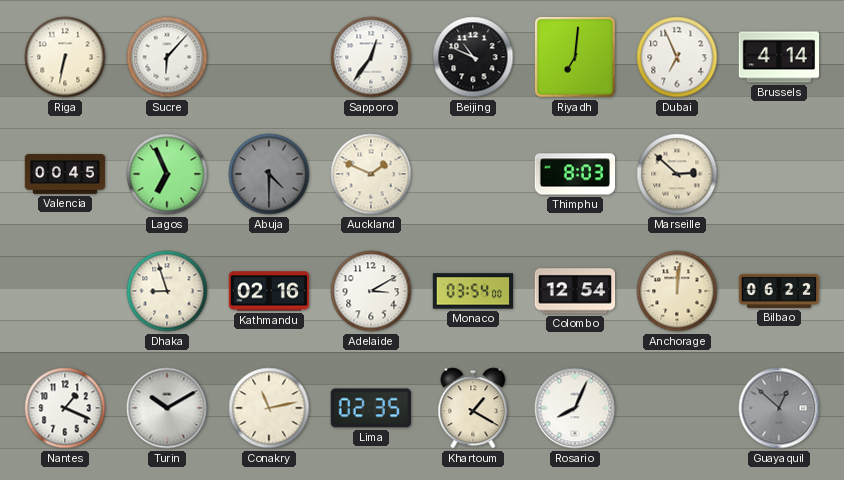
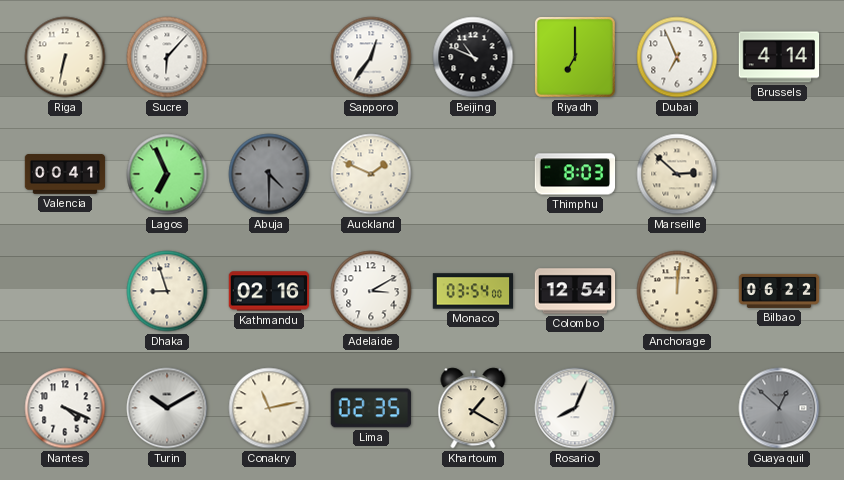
Riyadh: 7:01 -> 7:00 (575, 57)
Valencia: 00:45 -> 00:41 (65, 175)
Nantes: 1:19 -> 4:19 (65, 408)
